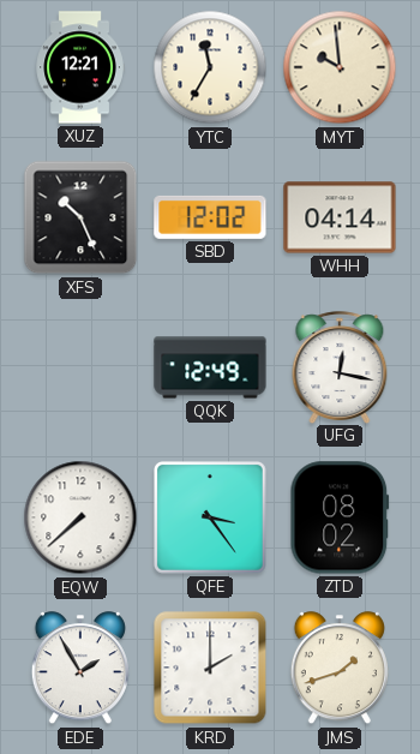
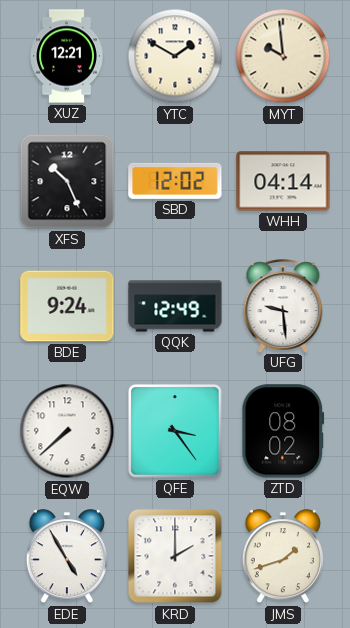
YTC: 11:35 -> 1:50 (175, 56)
BDE: none -> 9:24 (67, 306)
UFG: 12:17 -> 9:29 (283, 306)
EDE: 1:55 -> 4:55 (67, 557)
